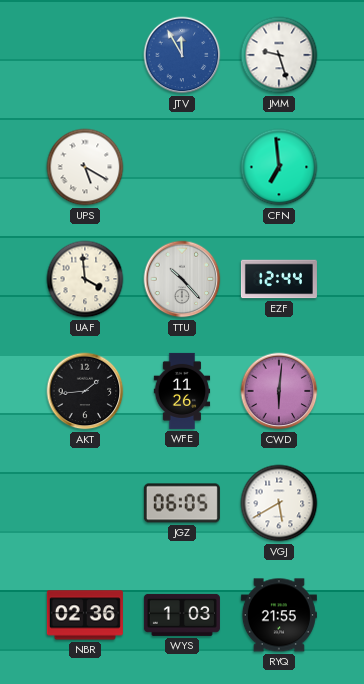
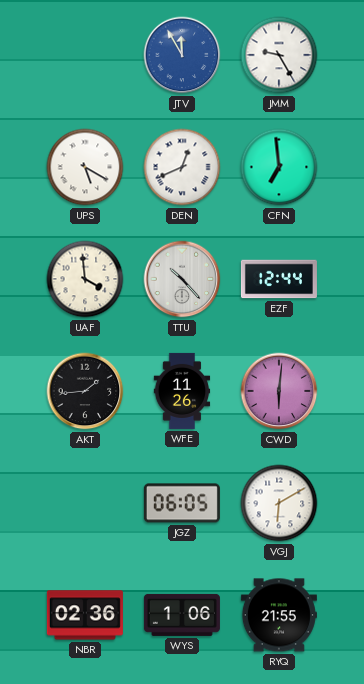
JMM: 9:27 -> 9:25 (279, 55)
DEN: none -> 12:41 (182, 167)
VGJ: 5:40 -> 6:10 (279, 503)
WYS: 1:03 -> 1:06 (182, 615)
